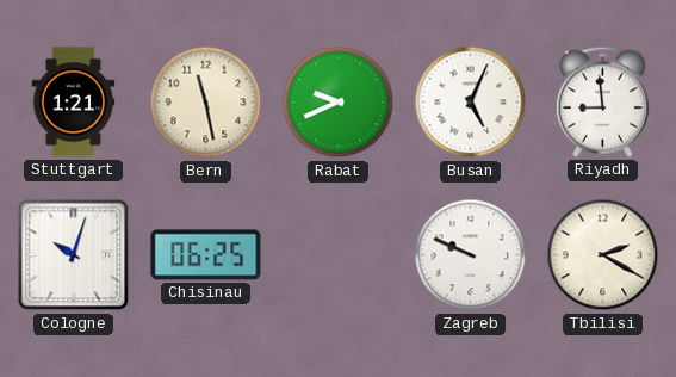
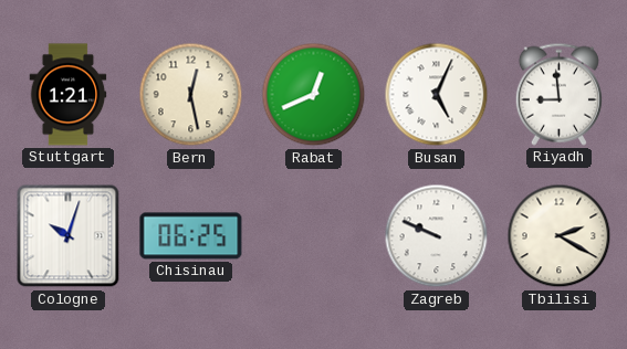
Bern: 11:28 -> 12:28 (191, 95)
Rabat: 9:41 -> 12:41 (314, 95)
